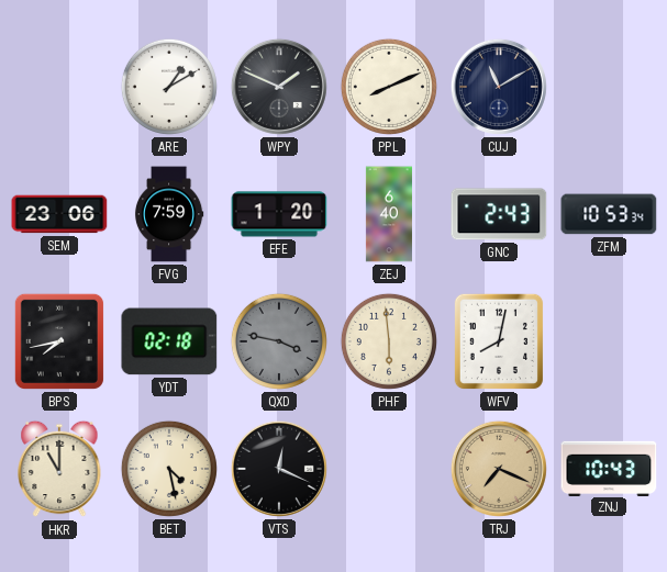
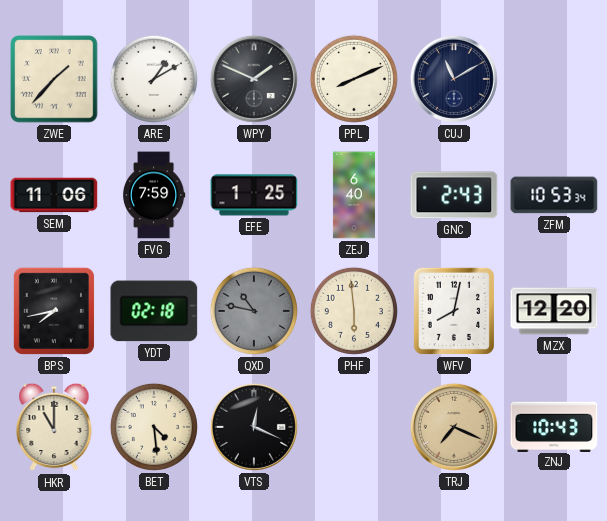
ZWE: none -> 1:37 (54, 79)
SEM: 23:06 -> 11:06 (54, 195)
EFE: 1:20 -> 1:25 (254, 195)
QXD: 3:47 -> 10:47 (254, 311)
MZX: none -> 12:20 (554, 311)
BET: 4:28 -> 4:29 (154, 427)
